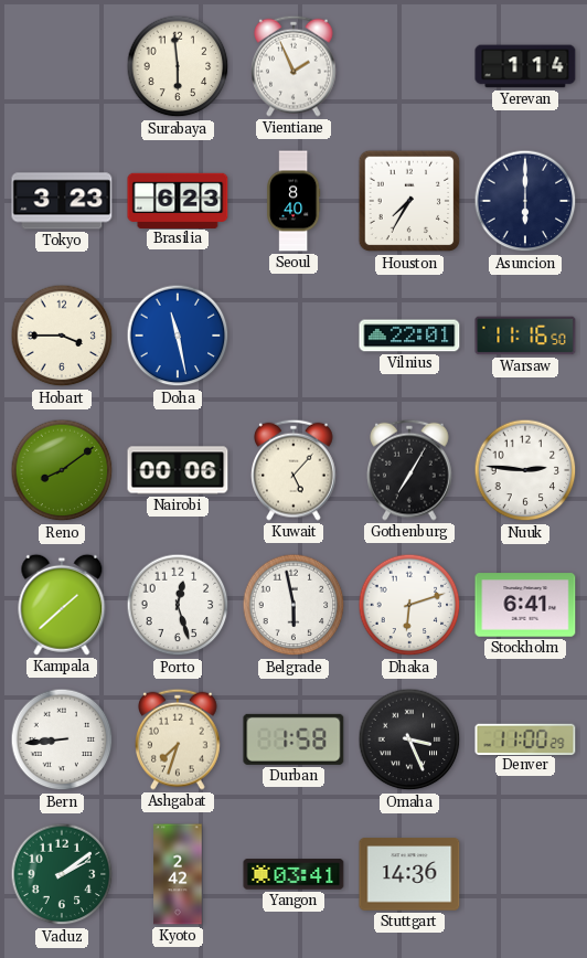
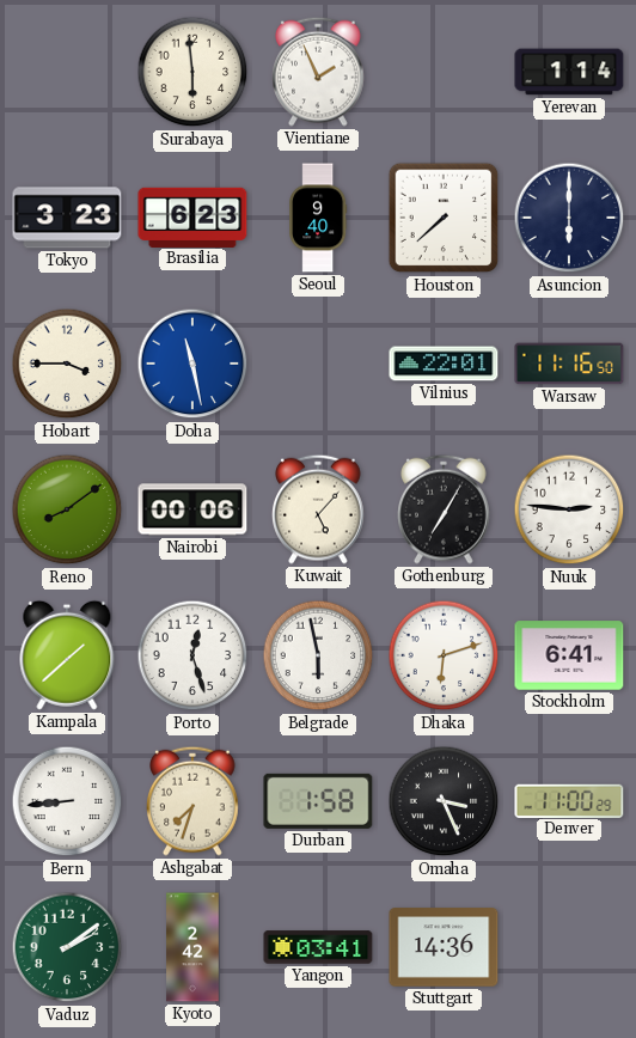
Seoul: 8:40 -> 9:40 (319, 218)
Houston: 7:35 -> 7:38 (444, 218)
